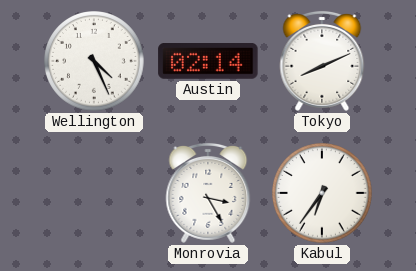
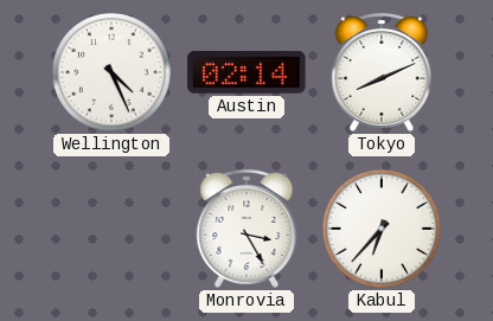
Kabul: 6:36 -> 6:37 (382, 229)
